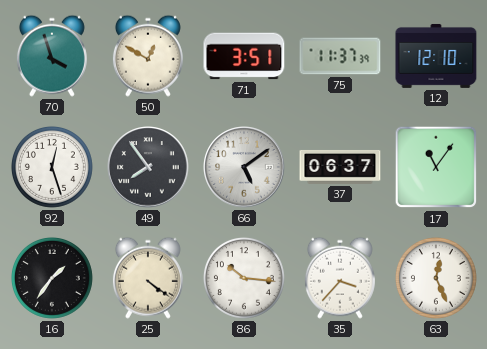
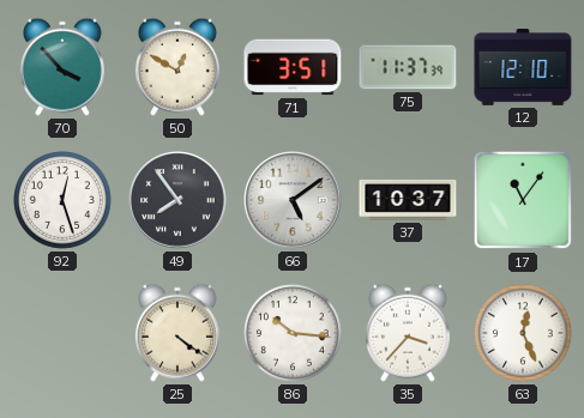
70: 3:57 -> 3:53 (62, 67)
37: 06:37 -> 10:37 (408, 200)
16: 1:36 -> none (52, 278)
